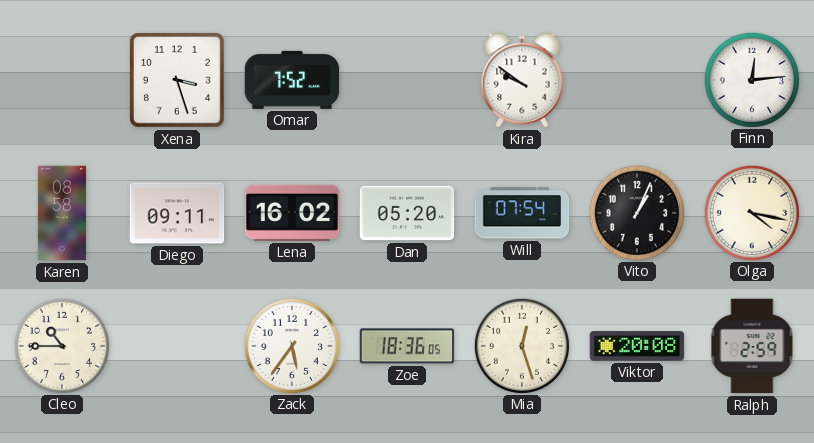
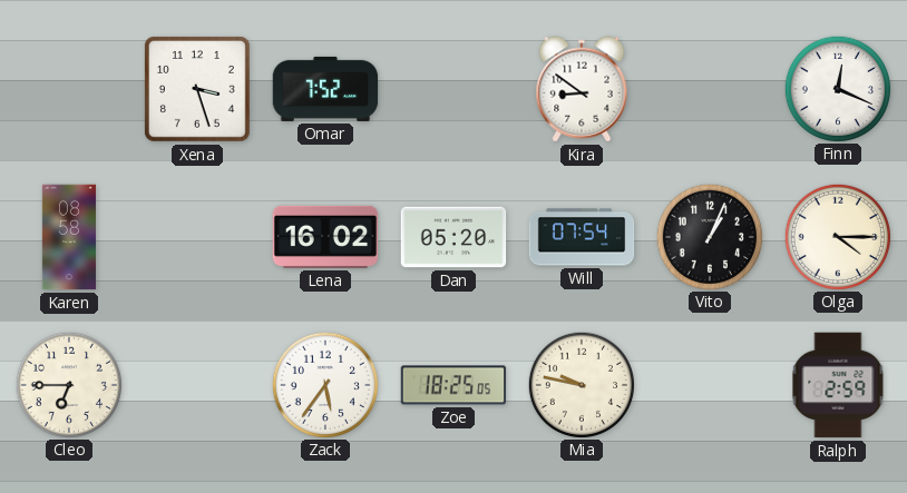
Kira: 9:51 -> 8:51 (582, 89)
Finn: 12:14 -> 12:19 (837, 88)
Diego: 09:11 -> none (177, 213)
Olga: 4:17 -> 4:15 (837, 236)
Cleo: 10:45 -> 6:45 (68, 384)
Zoe: 18:36 -> 18:25 (454, 385)
Mia: 12:27 -> 9:47 (581, 384)
Viktor: 20:08 -> none (637, 346)
